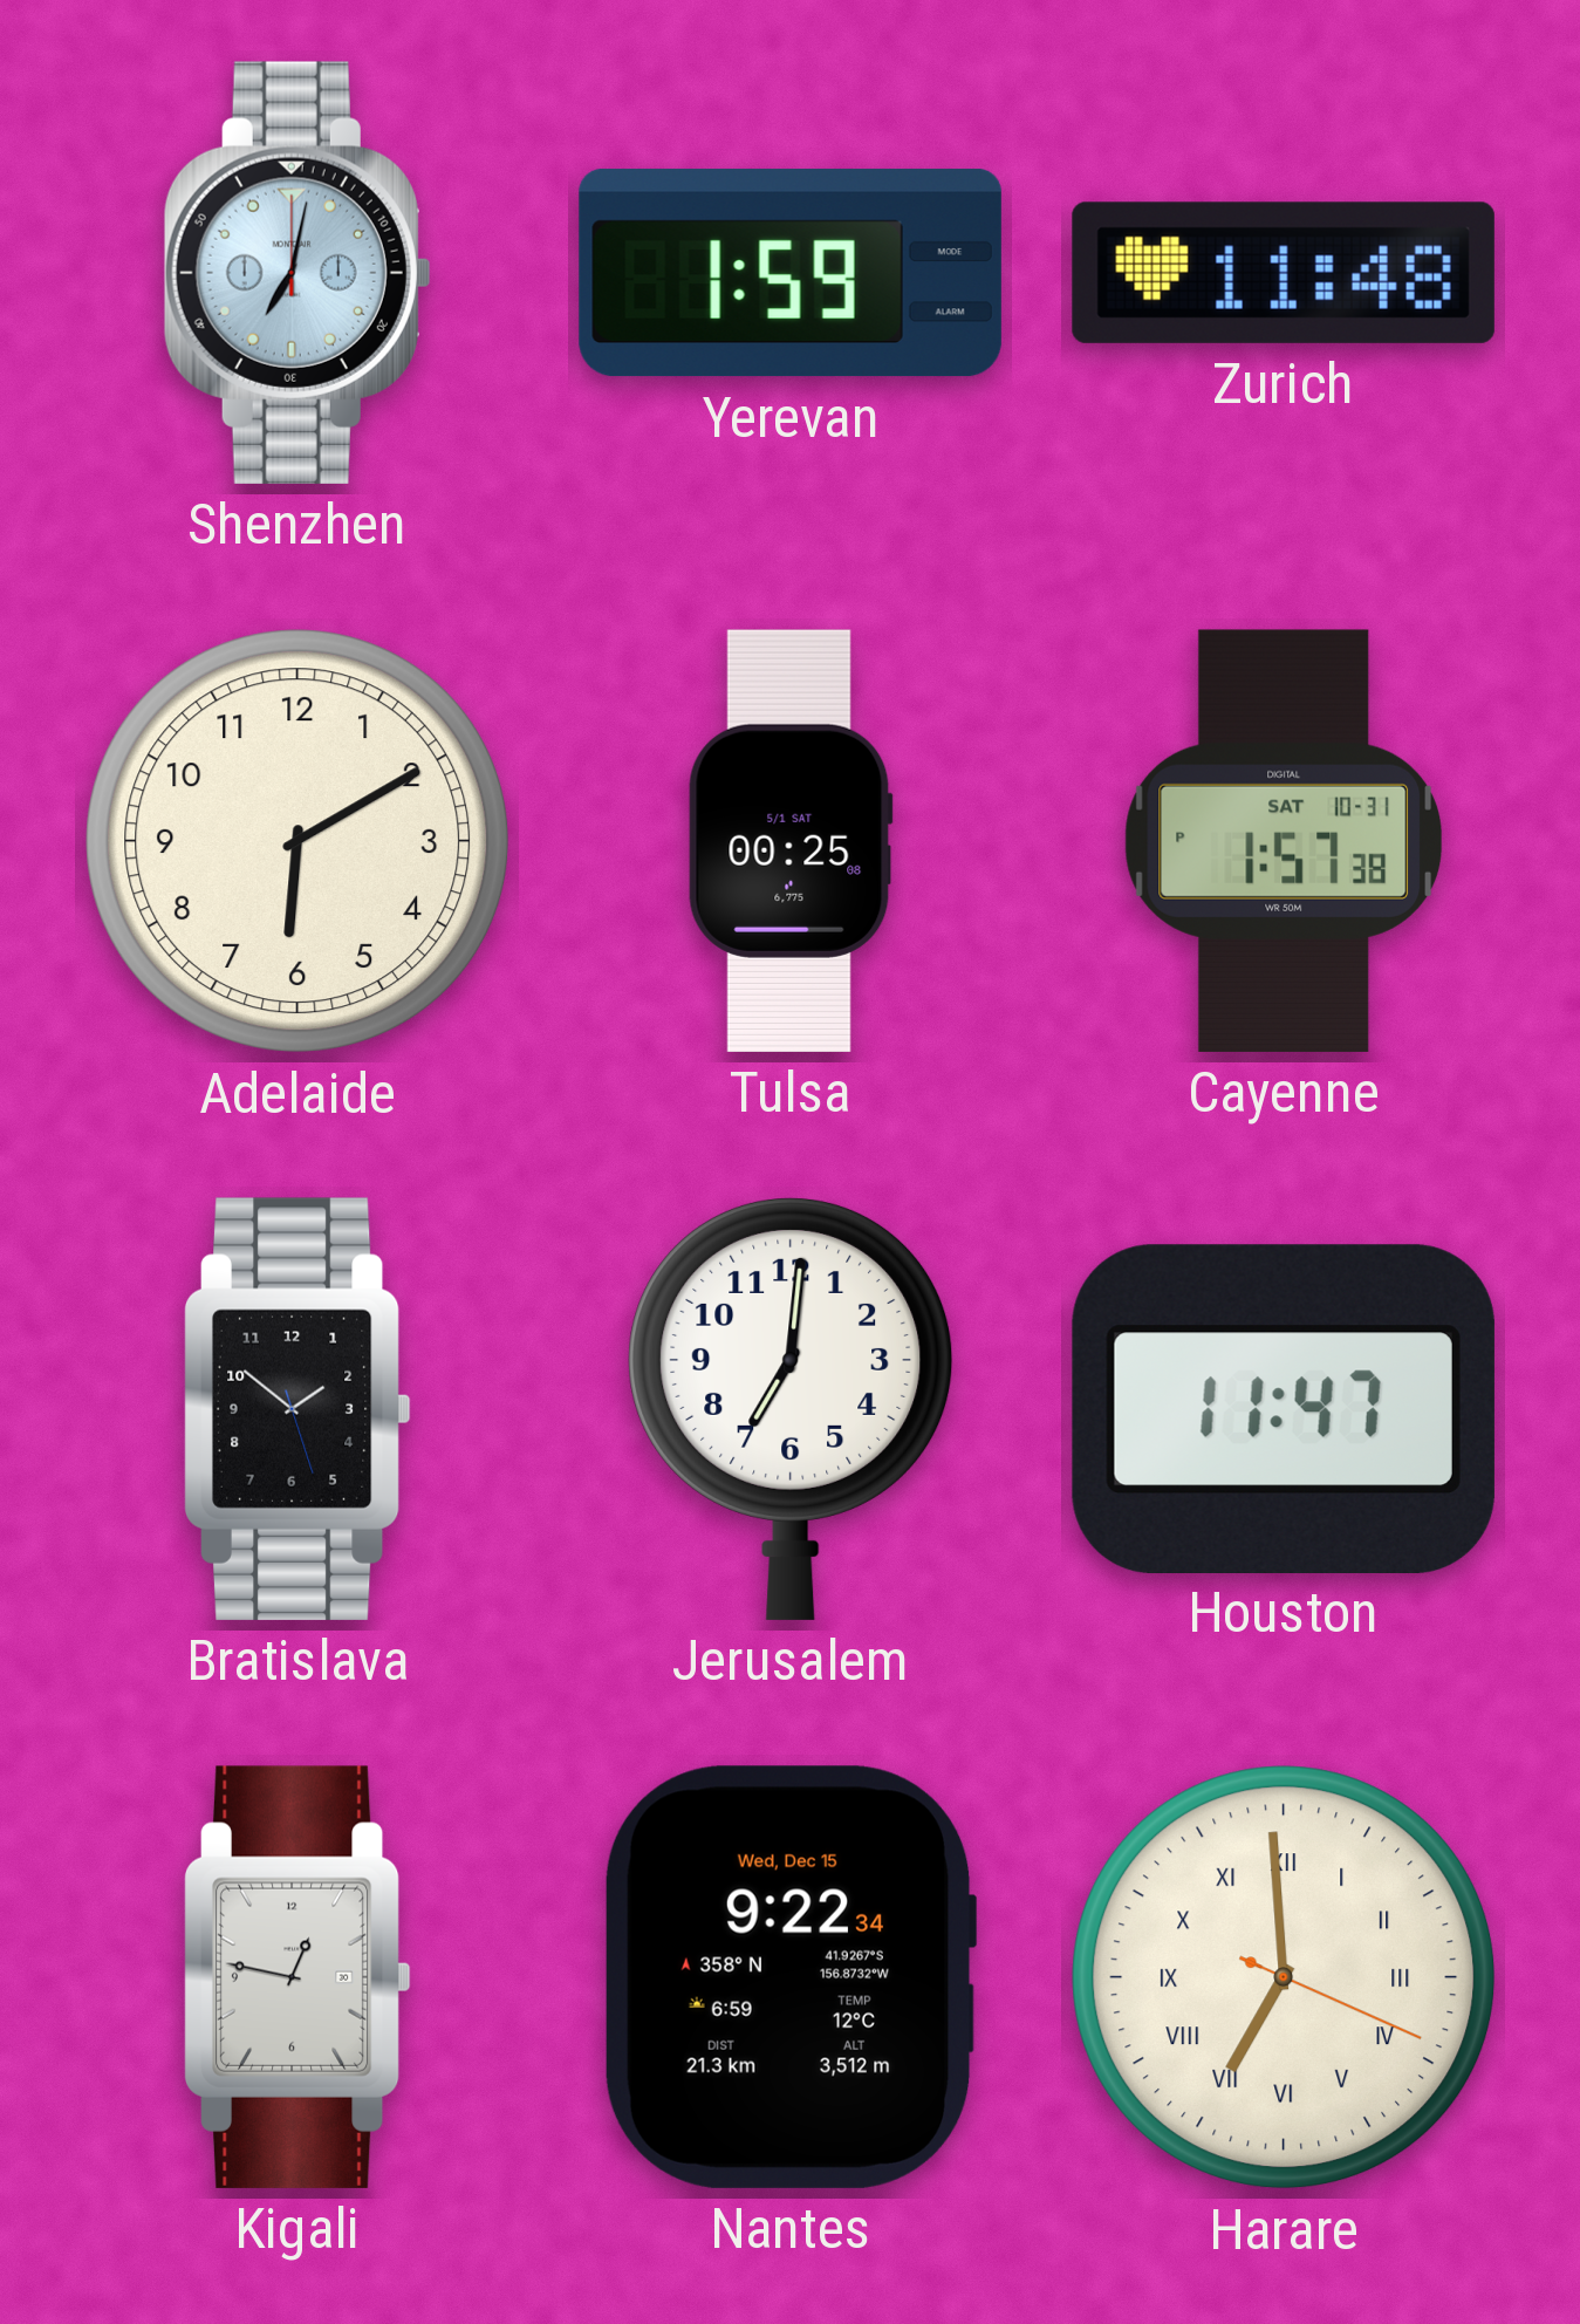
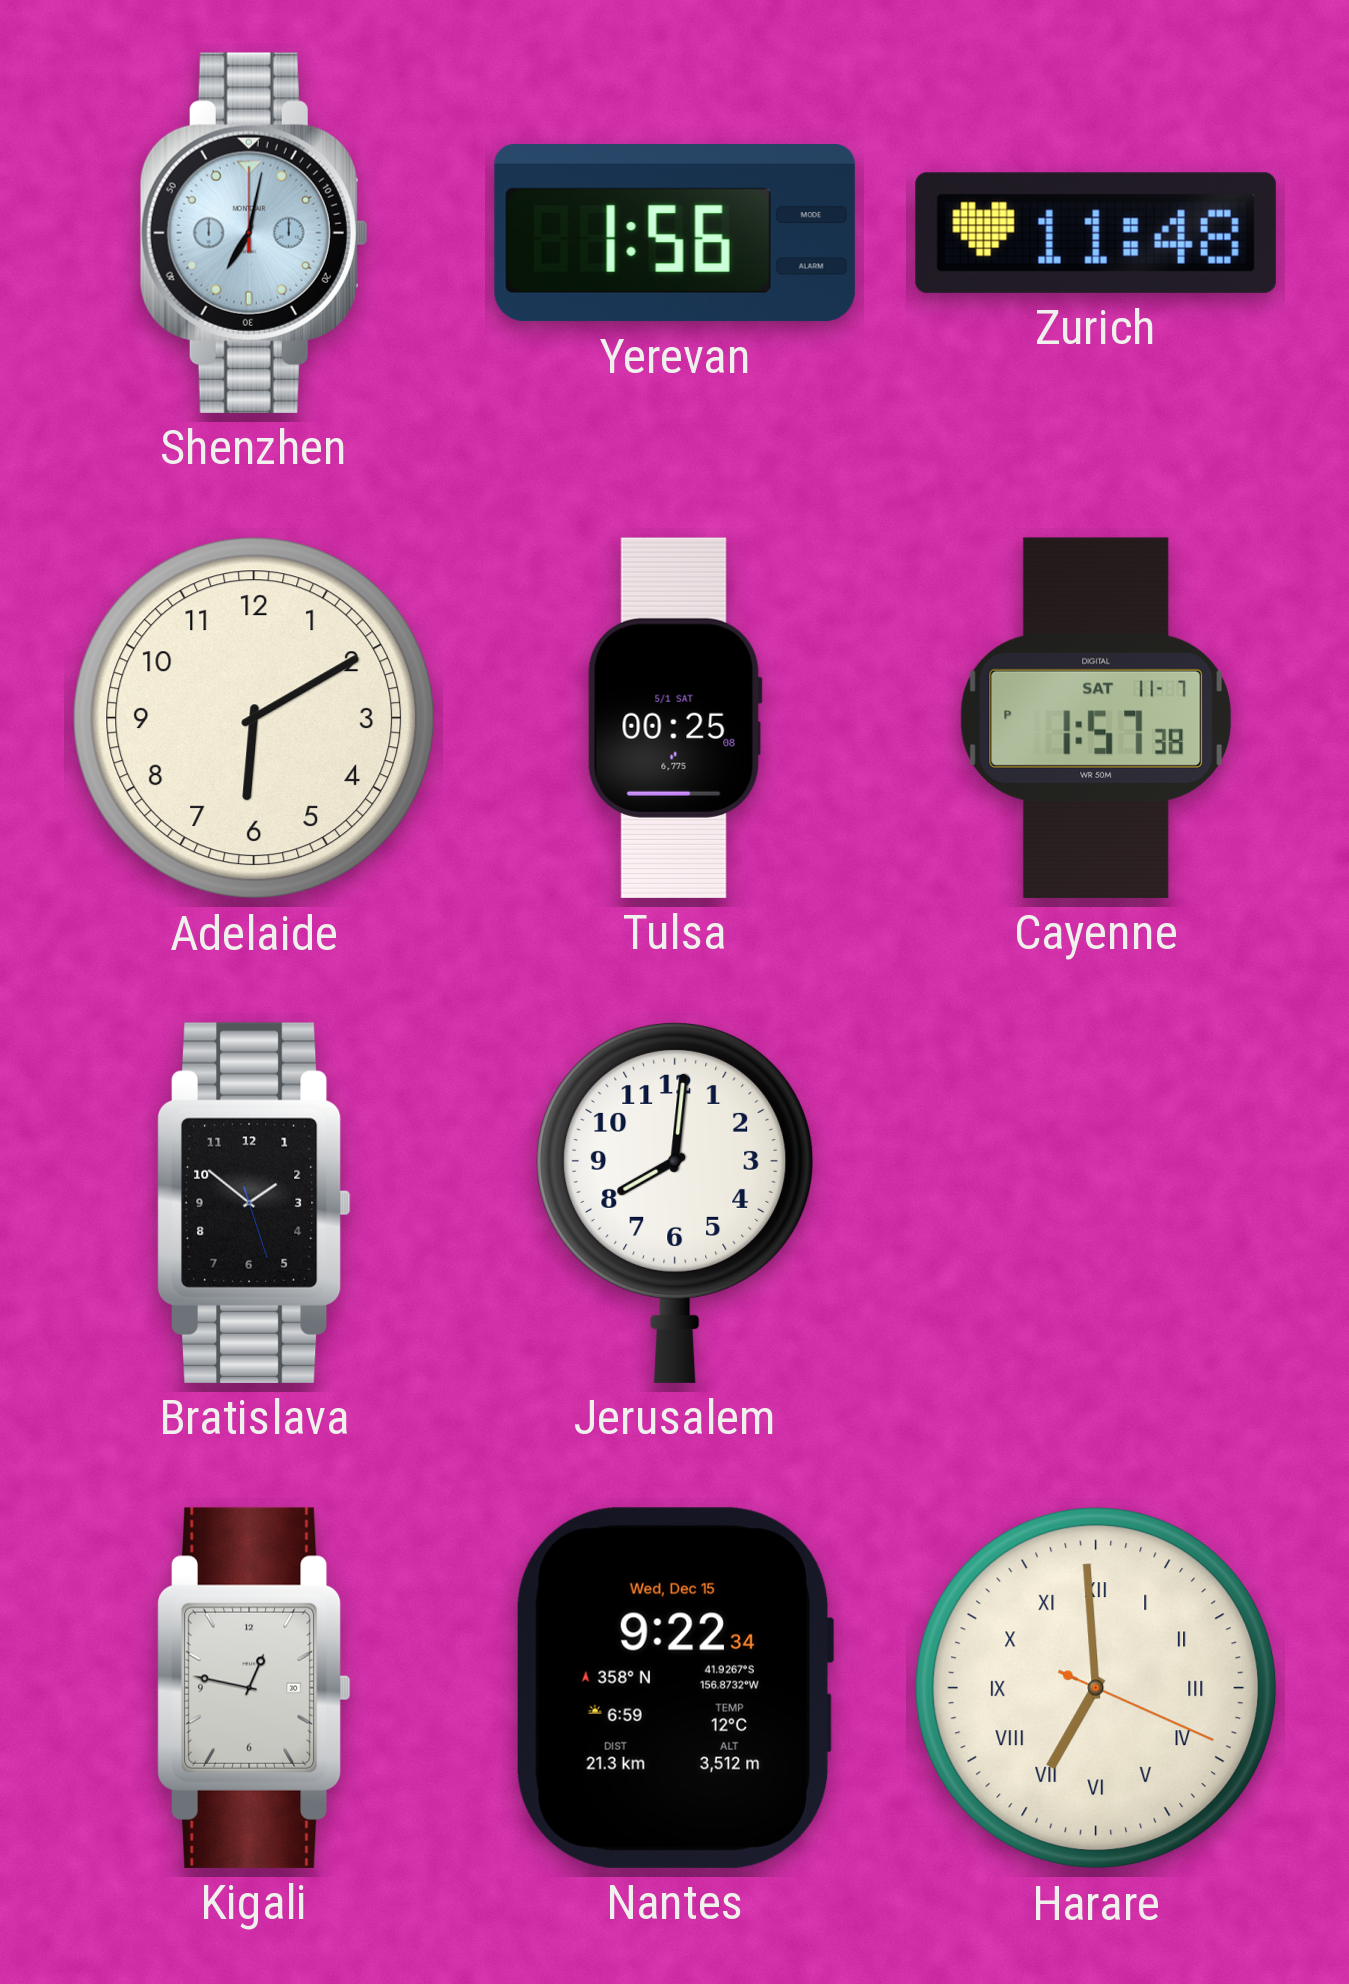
Yerevan: 1:59 -> 1:56 (675, 233)
Cayenne date: SAT 10-31 -> SAT 11-7 (1096, 718)
Jerusalem: 7:01 -> 8:01 (675, 1202)
Houston: 11:47 -> none (1284, 1408)
